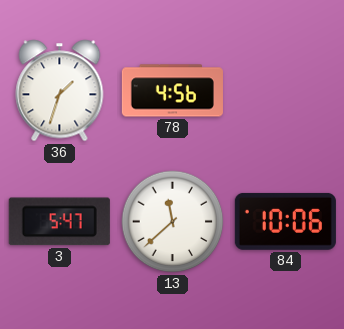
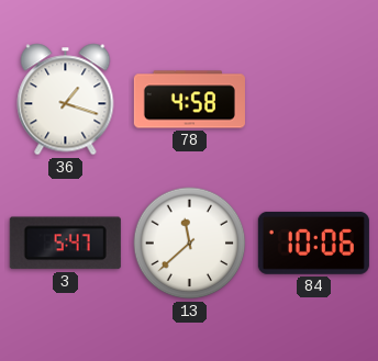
36: 1:33 -> 1:18 (66, 100)
78: 4:56 -> 4:58 (189, 100)
